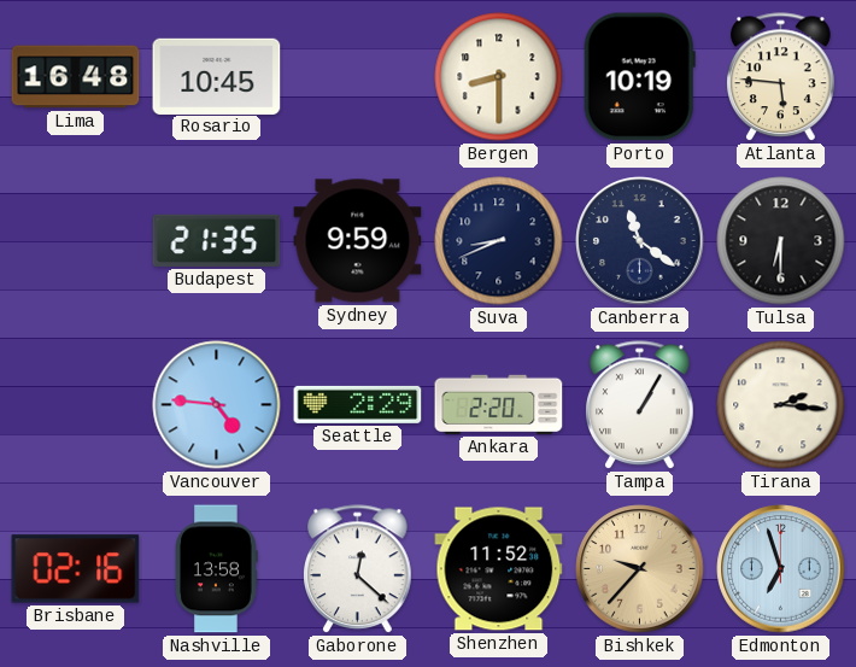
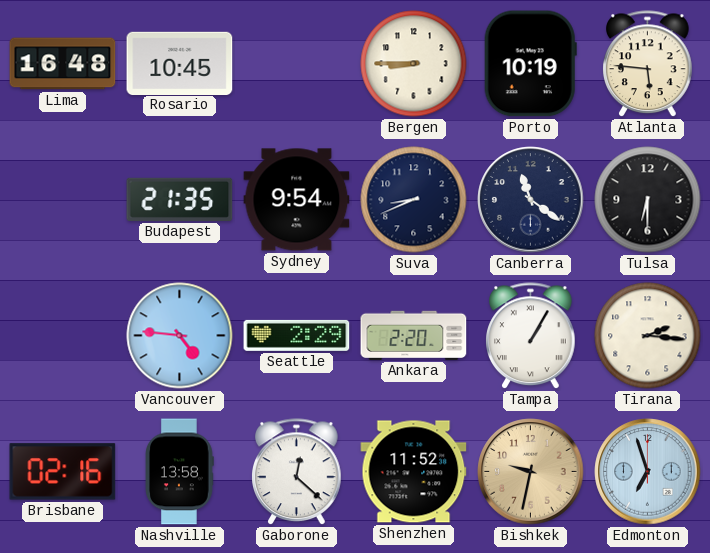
Bergen: 8:30 -> 8:45 (414, 64)
Sydney: 9:59 -> 9:54 (297, 200)
Bishkek: 9:37 -> 9:32 (531, 472)
